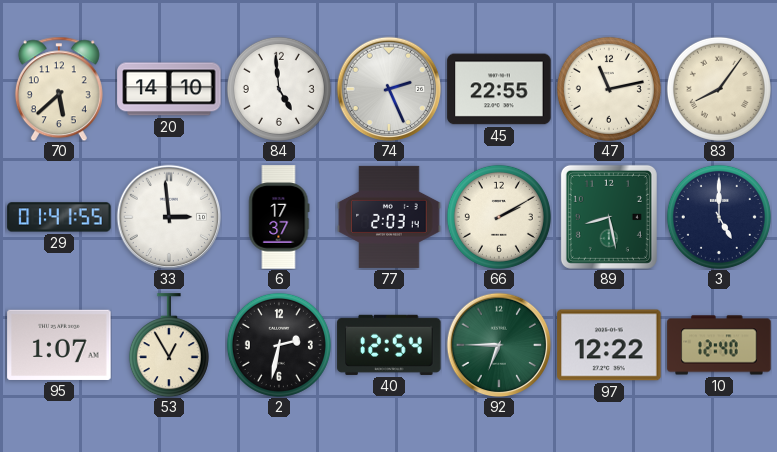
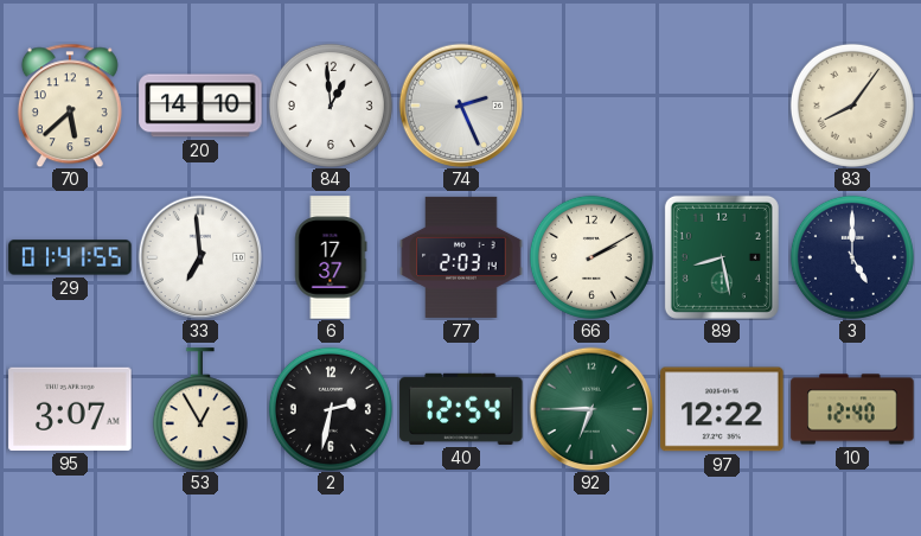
84: 4:59 -> 12:59 (331, 106)
45: 22:55 -> none (499, 89)
47: 11:13 -> none (609, 89)
33: 2:59 -> 6:59 (200, 257)
95: 1:07 -> 3:07 (70, 409)
